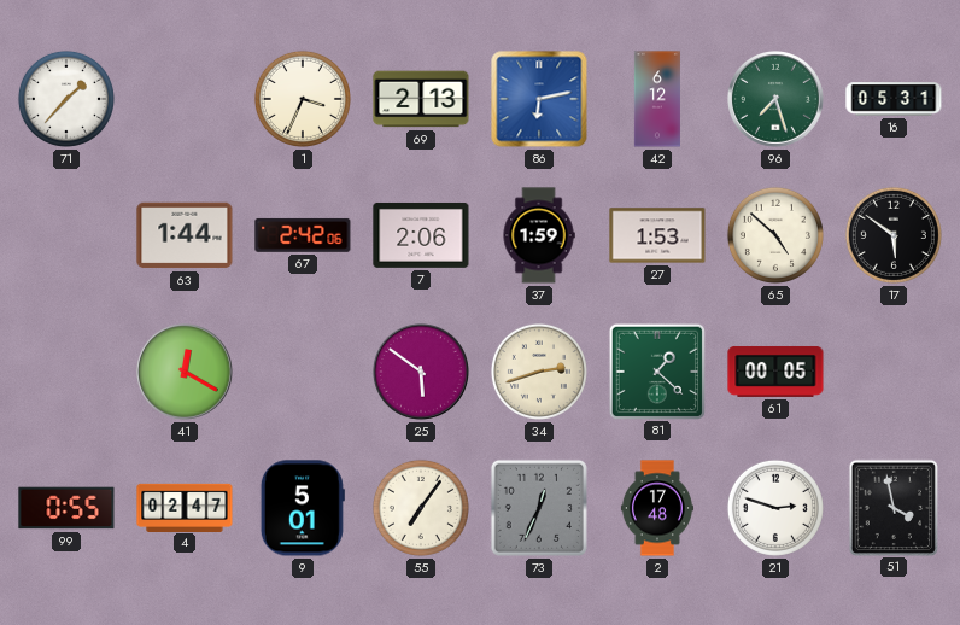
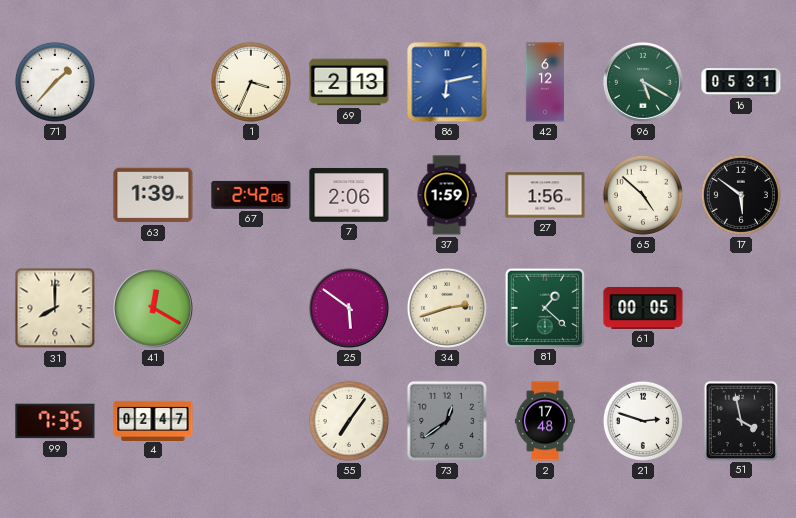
96: 7:27 -> 5:20 (644, 83)
63: 1:44 -> 1:39 (153, 195)
27: 1:53 -> 1:56 (545, 195)
31: none -> 8:00 (55, 308)
99: 0:55 -> 7:35 (55, 421)
9: 5:01 -> none (303, 508)
73: 12:34 -> 12:39 (447, 421)
